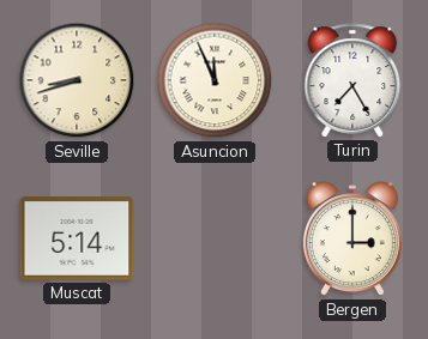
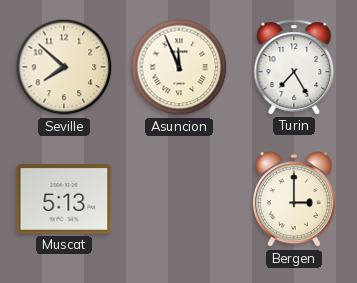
Seville: 8:42 -> 7:52 (64, 67)
Muscat: 5:14 -> 5:13 (64, 199)
